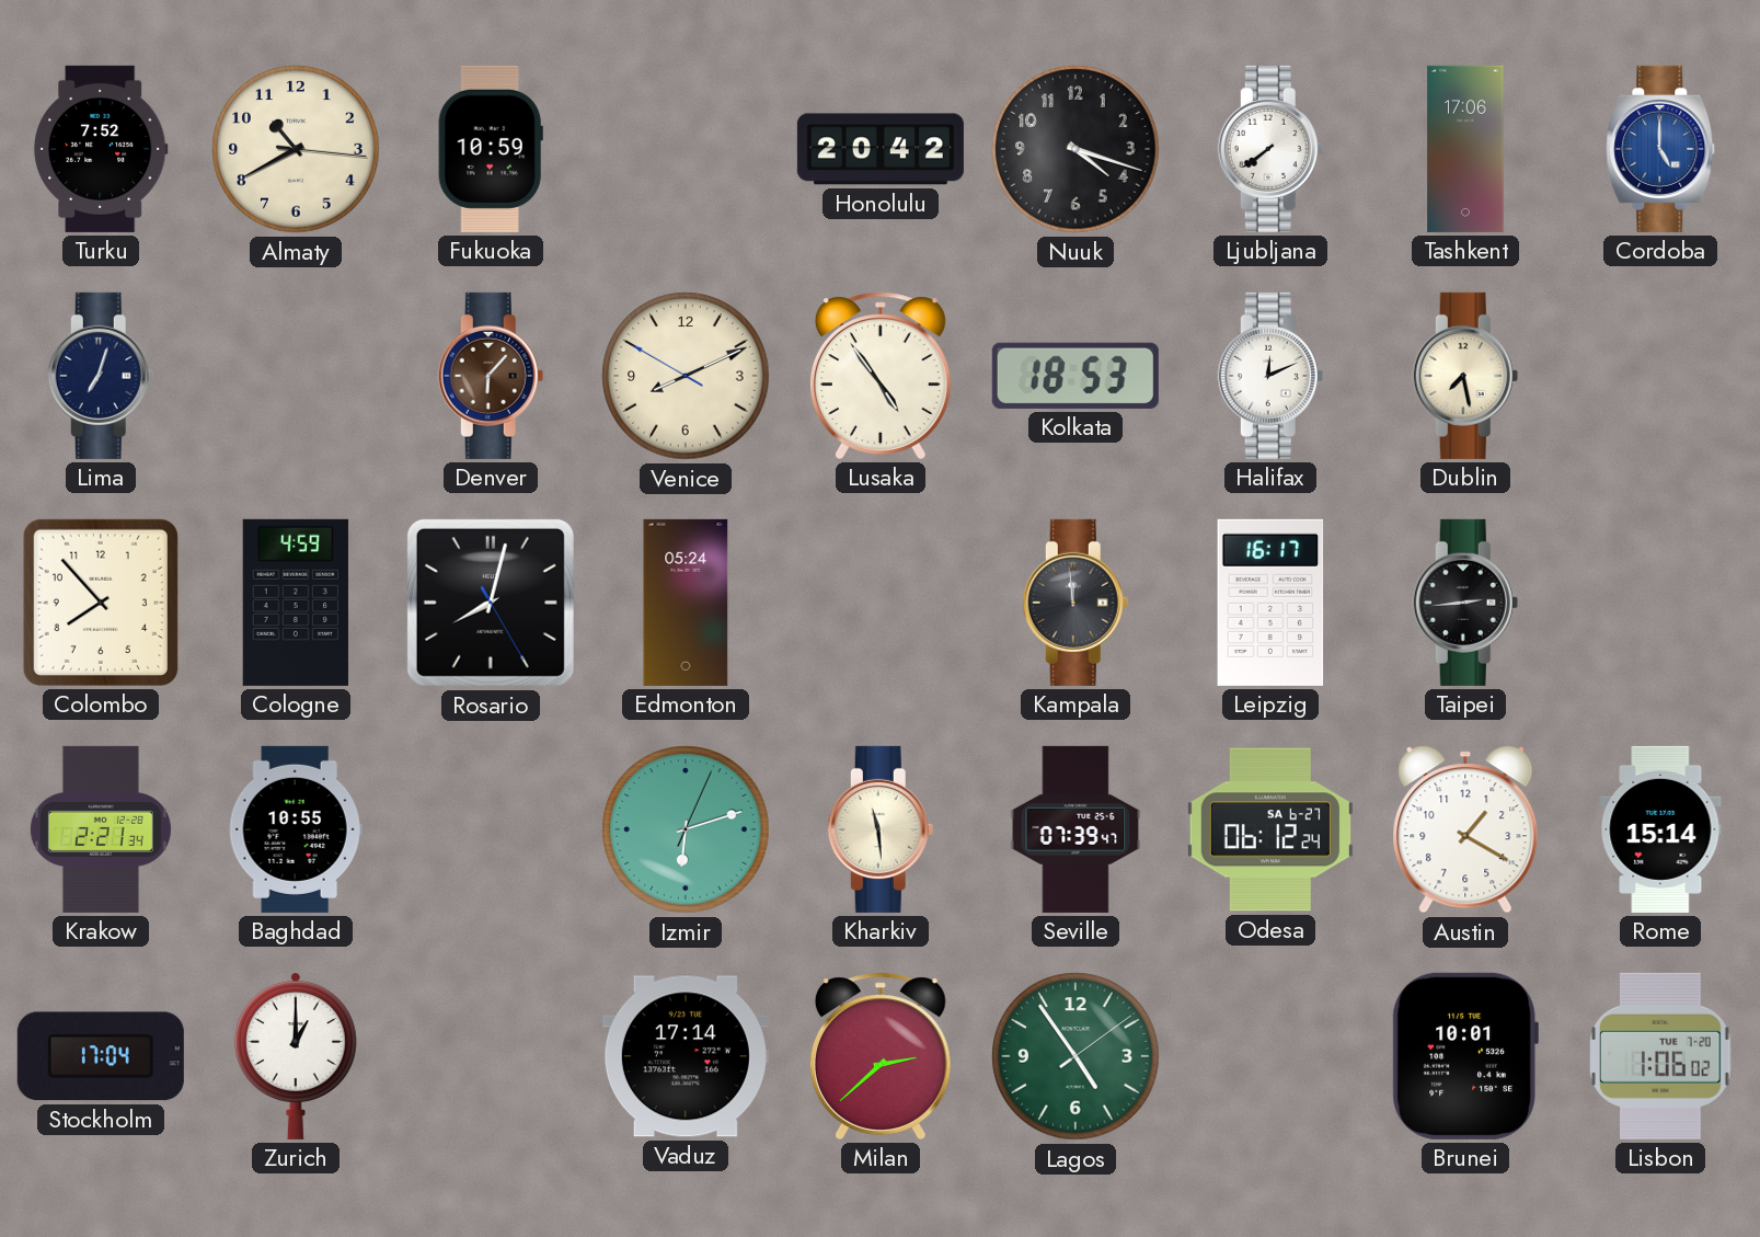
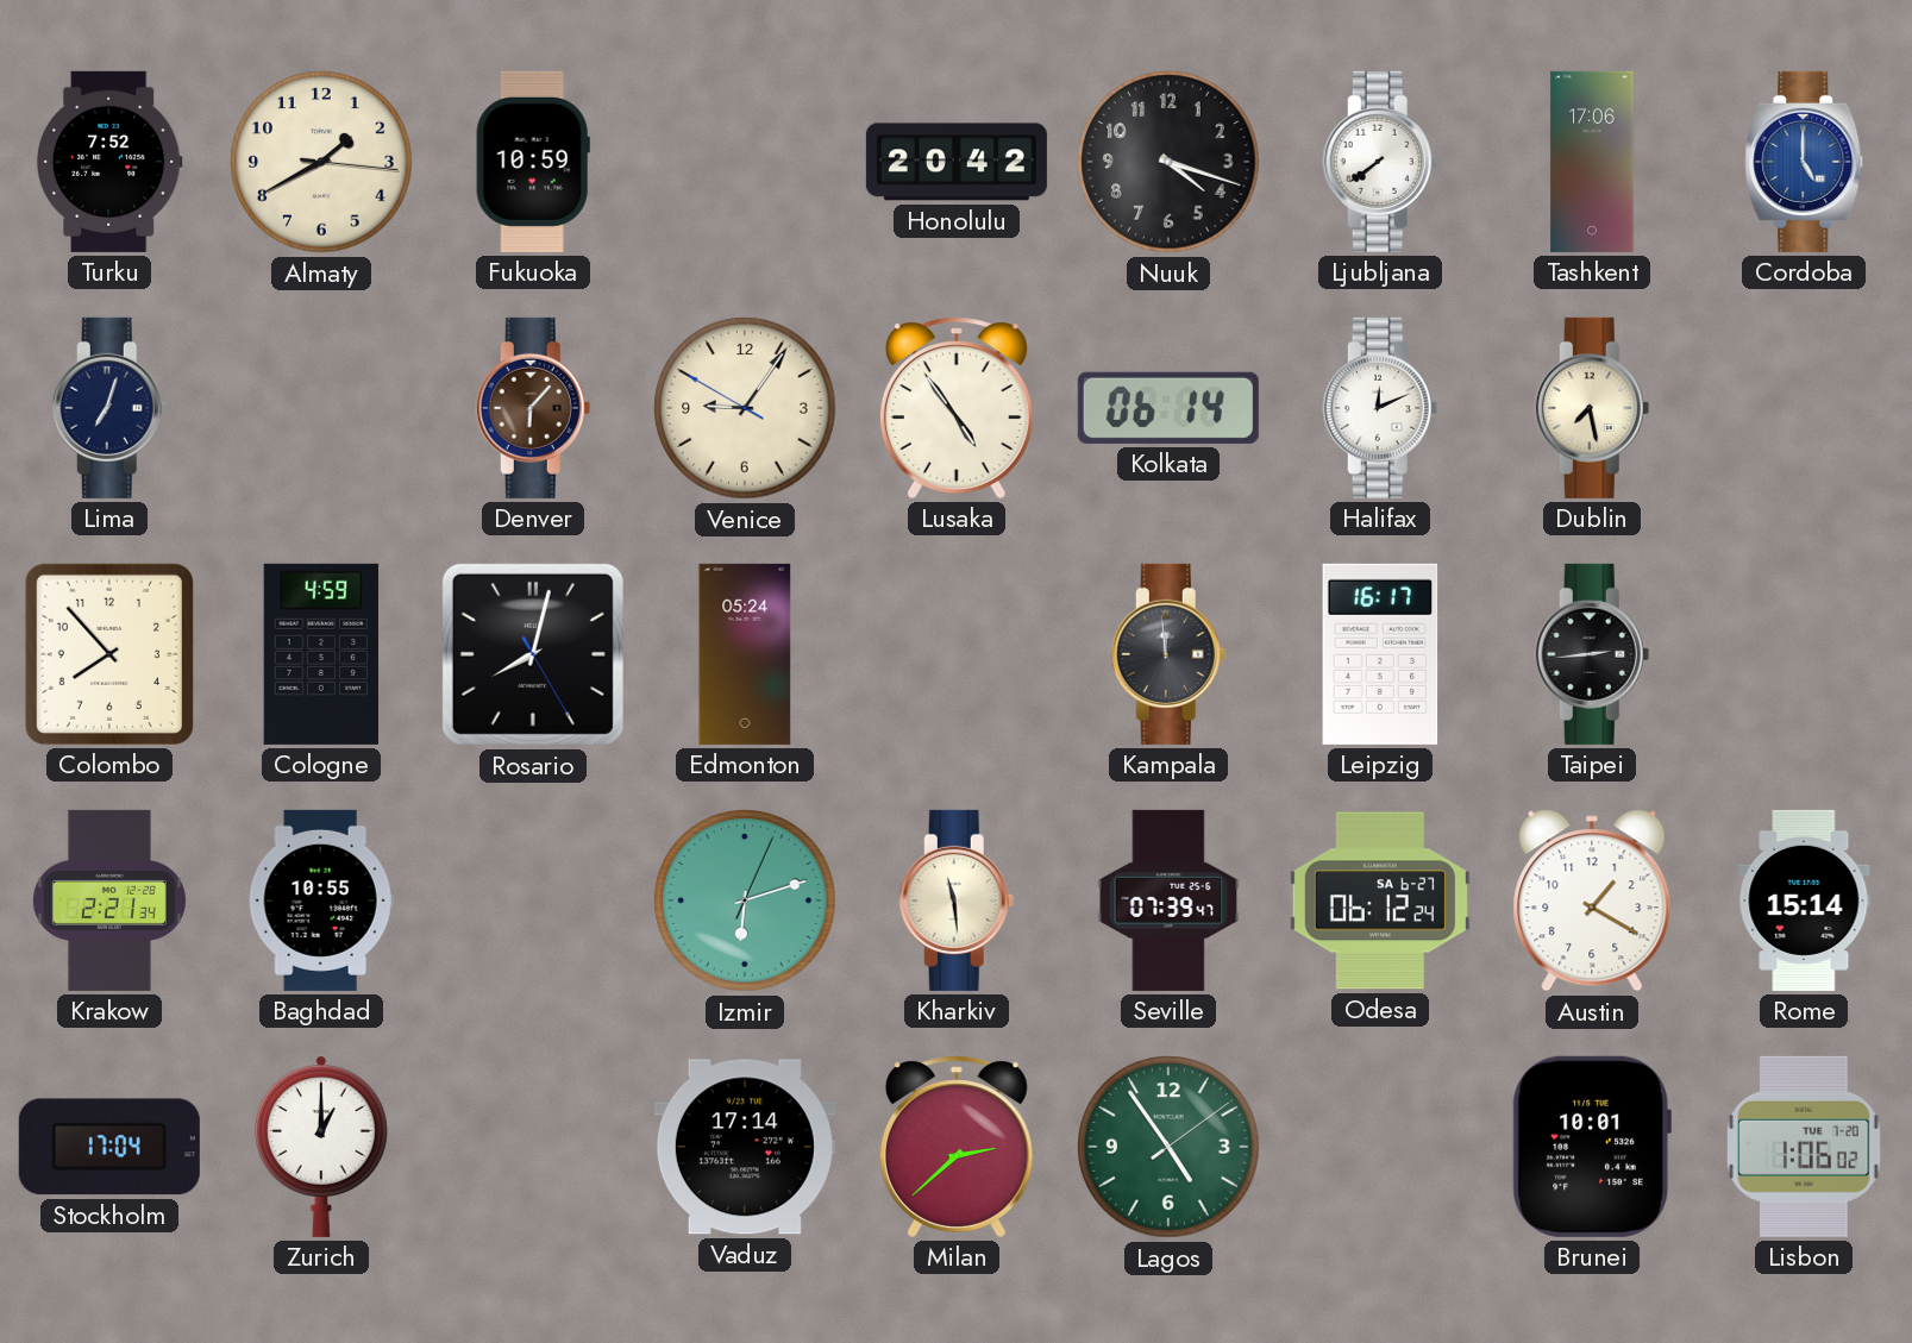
Almaty: 10:40 -> 1:40 (321, 162)
Venice: 8:10 -> 9:05 (745, 408)
Kolkata: 18:53 -> 06:14 (1168, 408)
